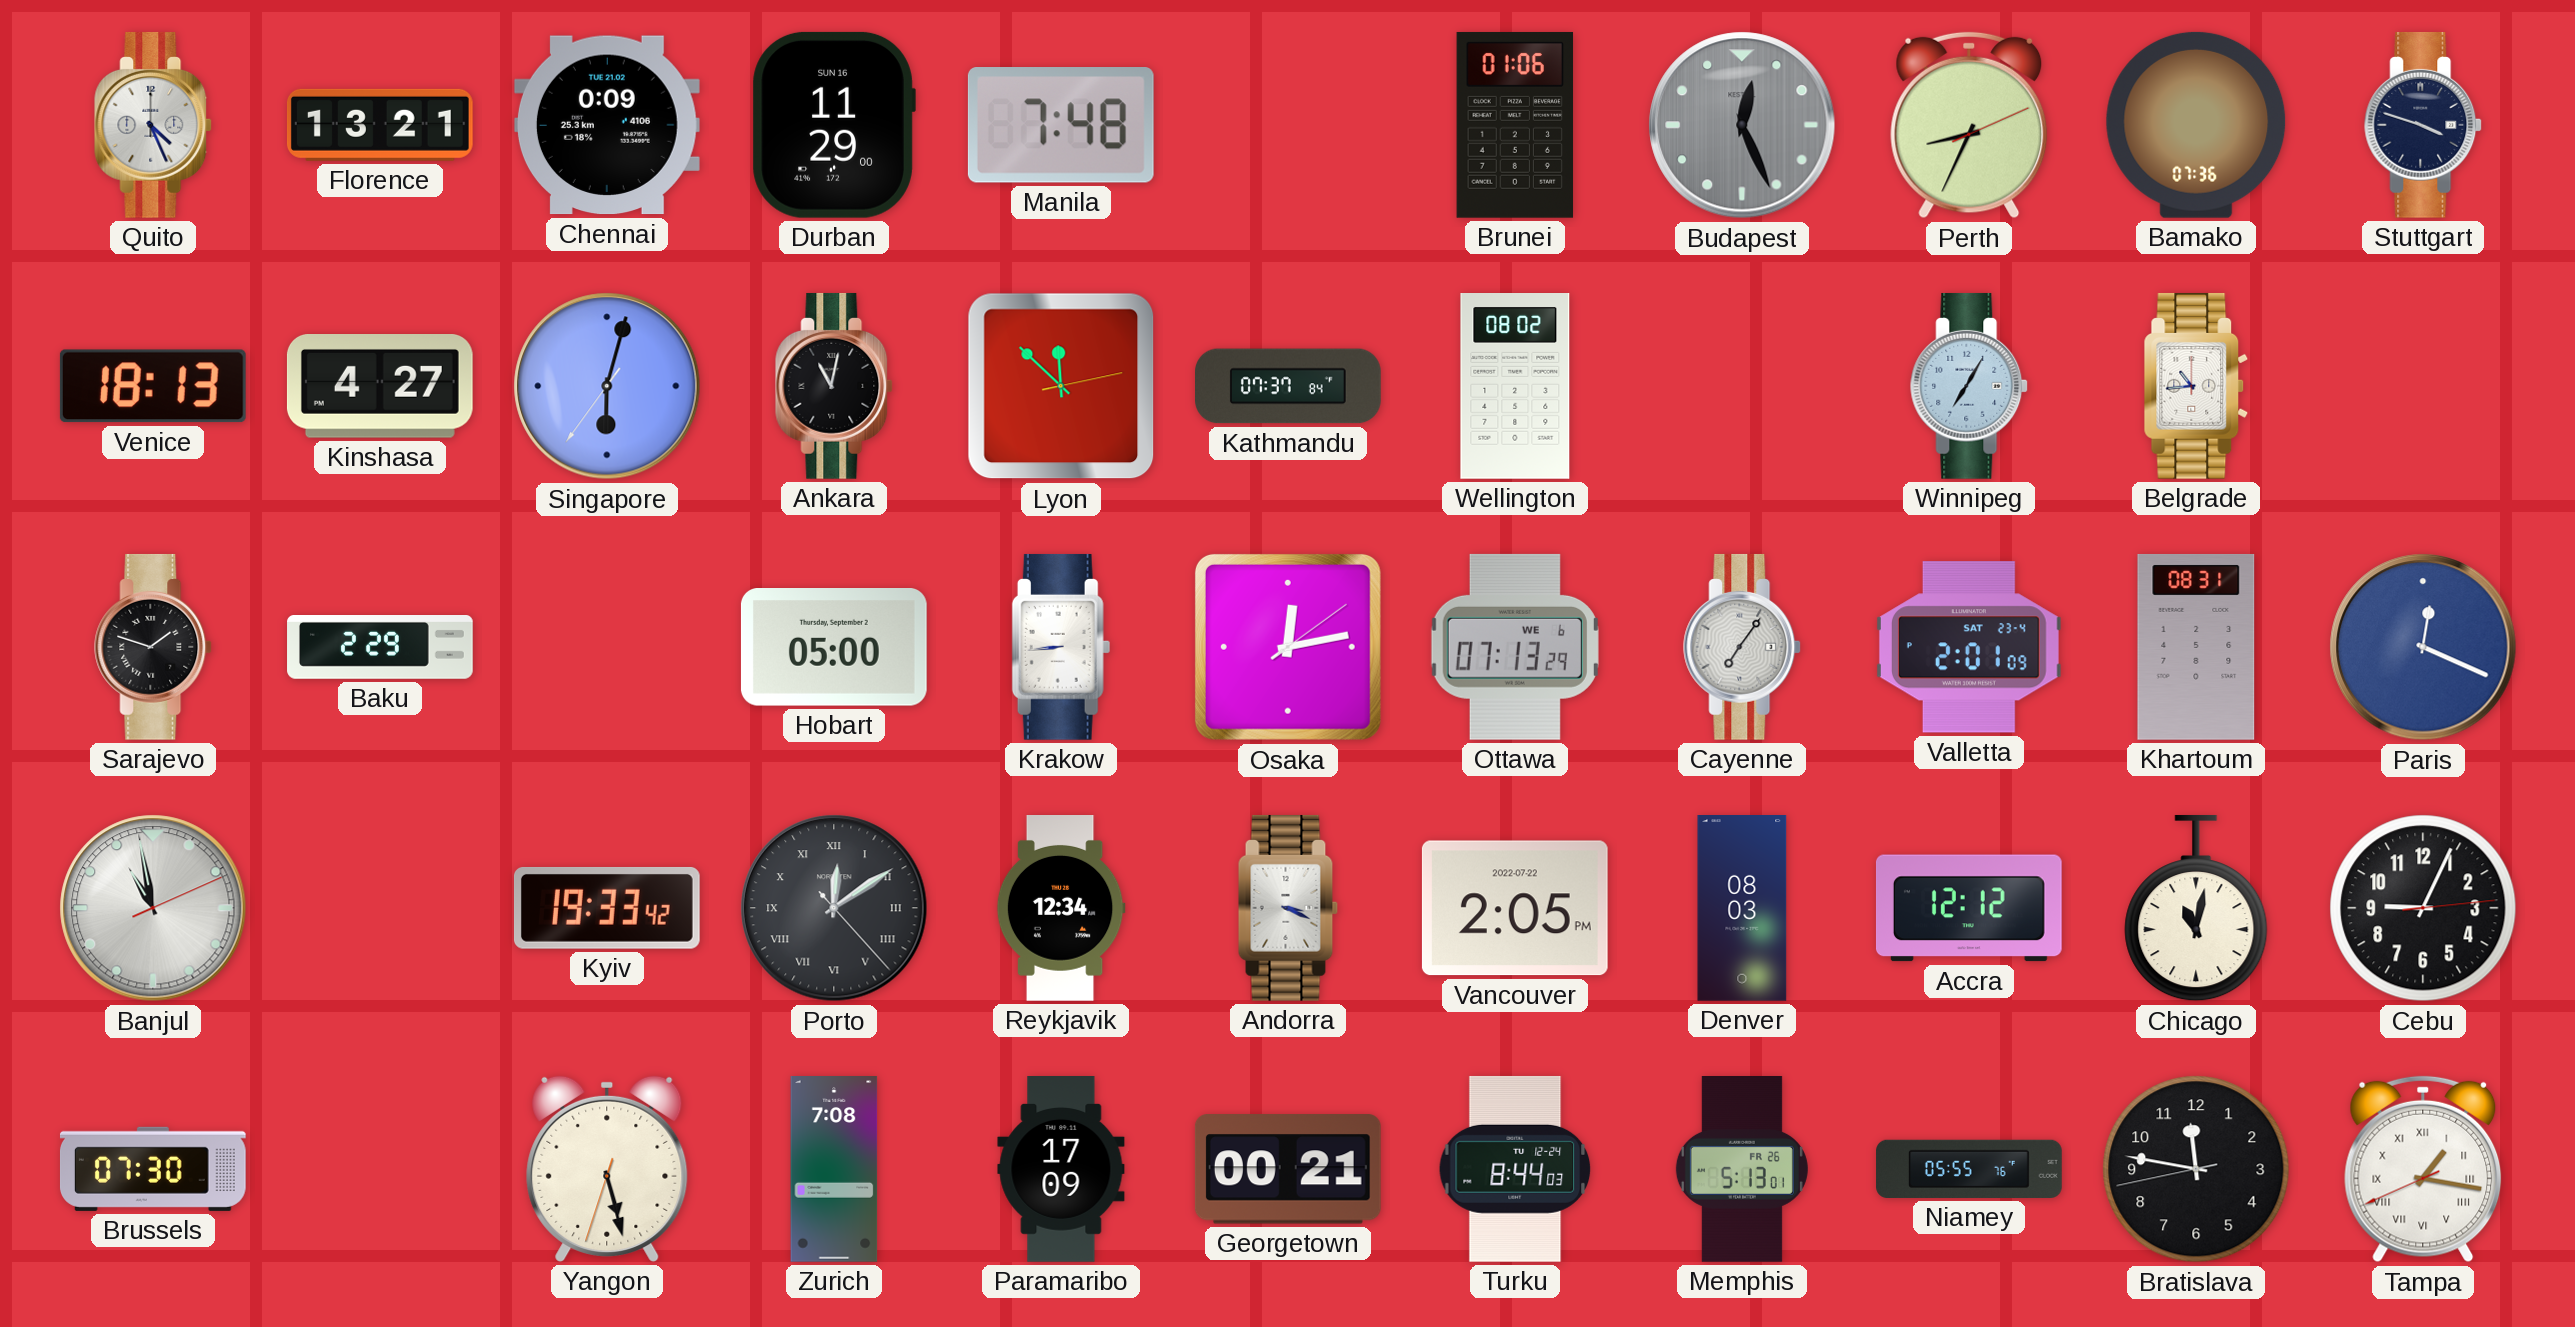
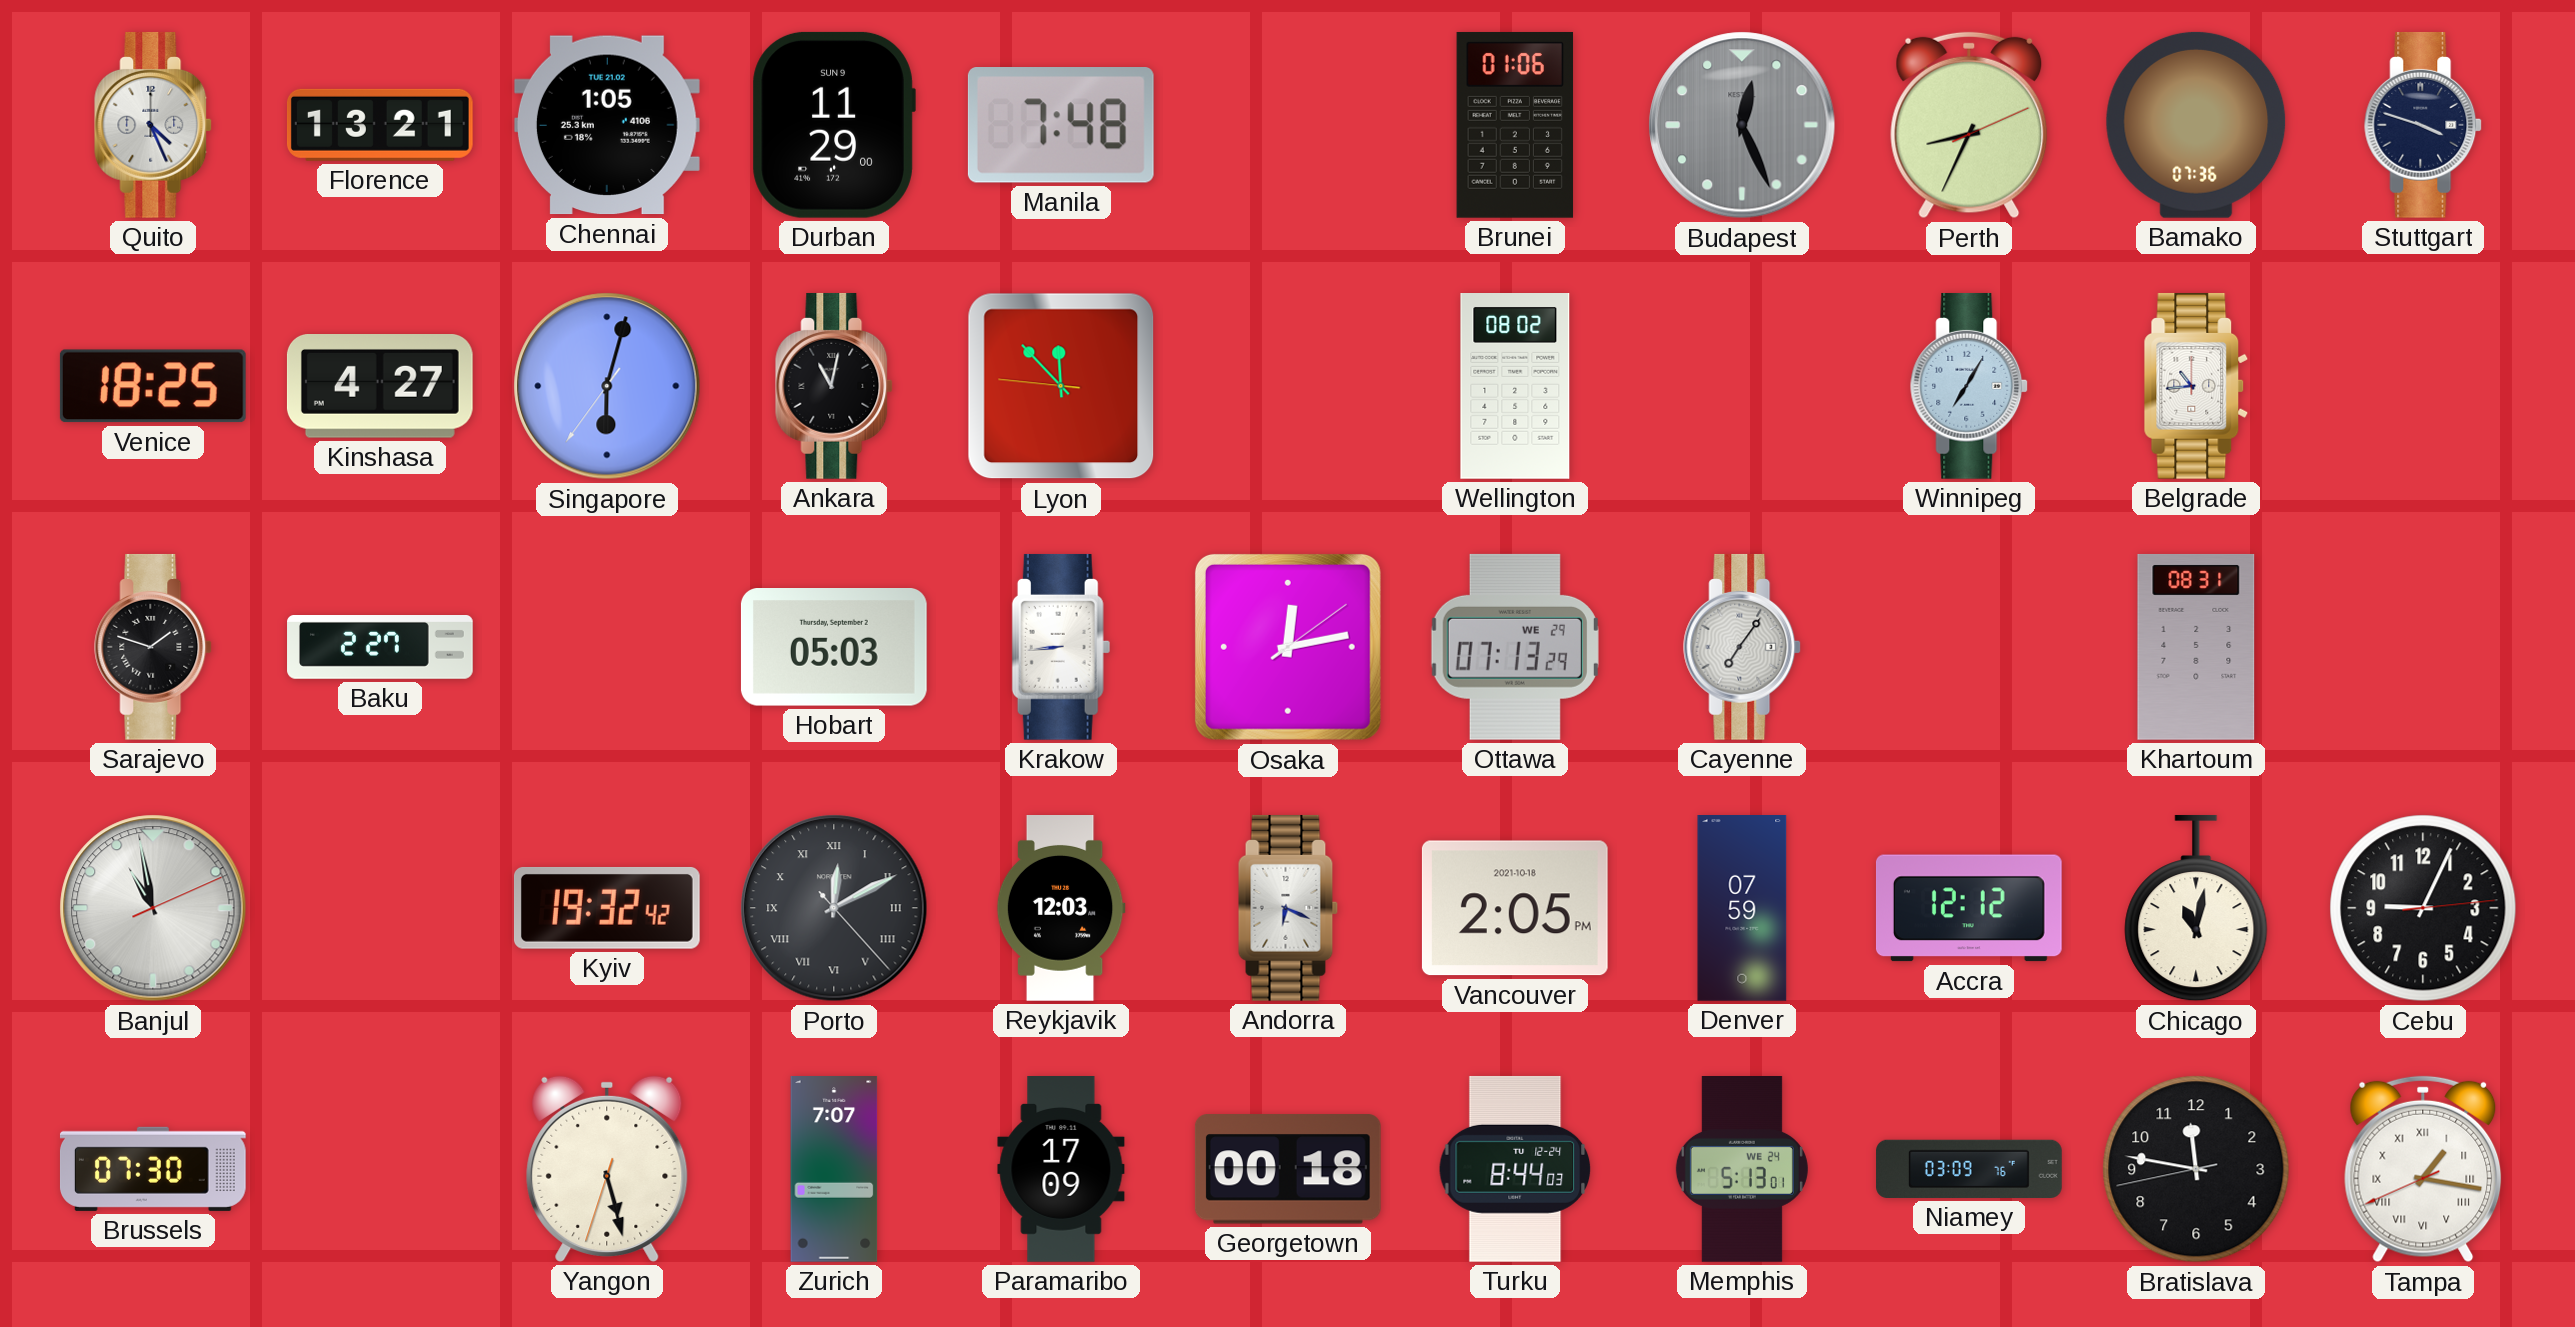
Chennai: 0:09 -> 1:05 (607, 125)
Durban date: SUN 16 -> SUN 9 (834, 125)
Venice: 18:13 -> 18:25 (153, 386)
Lyon: 11:52:13 -> 11:52:46 (1061, 386)
Kathmandu: 07:37 -> none (1289, 386)
Baku: 2:29 -> 2:27 (380, 648)
Hobart: 05:00 -> 05:03 (834, 648)
Ottawa date: WE 6 -> WE 29 (1515, 647)
Valletta: 2:01 -> none (1969, 647)
Paris: 12:19 -> none (2423, 647)
Kyiv: 19:33 -> 19:32 (607, 908)
Porto: 12:09 -> 12:10 (834, 908)
Reykjavik: 12:34 -> 12:03 (1061, 909)
Andorra: 3:19 -> 6:19 (1288, 908)
Vancouver date: 2022-07-22 -> 2021-10-18 (1515, 908)
Denver: 08:03 -> 07:59 (1742, 909)
Zurich: 7:08 -> 7:07 (834, 1170)
Georgetown: 00:21 -> 00:18 (1288, 1169)
Memphis date: FR 26 -> WE 24 (1742, 1170)
Niamey: 05:55 -> 03:09 (1969, 1169)
